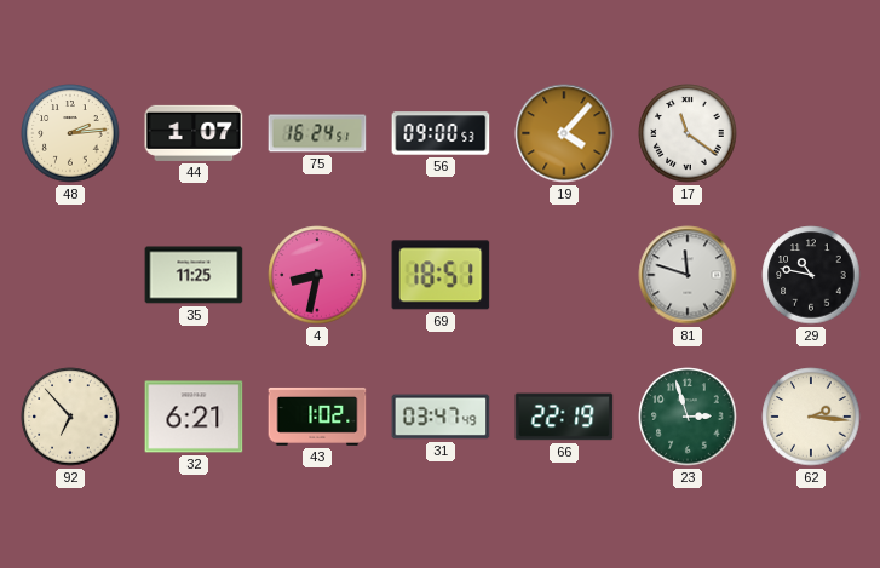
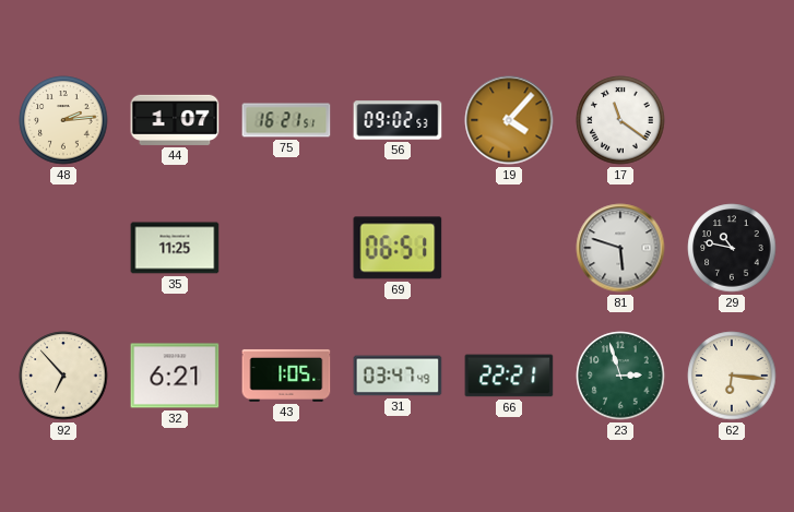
75: 16:24 -> 16:21 (286, 120)
56: 09:00 -> 09:02 (398, 120)
4: 8:32 -> none (317, 275)
69: 18:51 -> 06:51 (398, 248)
81: 11:48 -> 5:48 (620, 248)
43: 1:02 -> 1:05 (286, 376)
66: 22:19 -> 22:21 (509, 376)
62: 2:16 -> 6:16 (732, 376)
